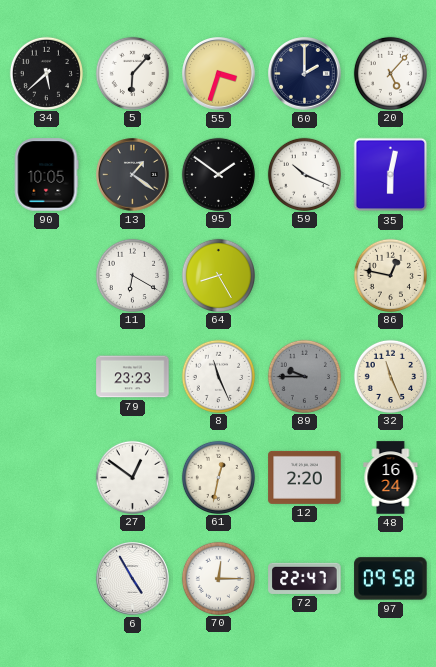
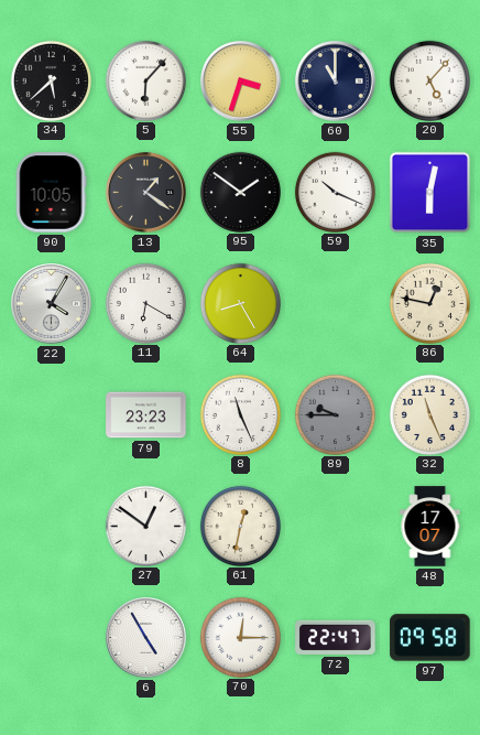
60: 2:00 -> 11:00 (336, 82)
22: none -> 4:05 (52, 304)
12: 2:20 -> none (305, 477)
48: 16:24 -> 17:07 (430, 527)
